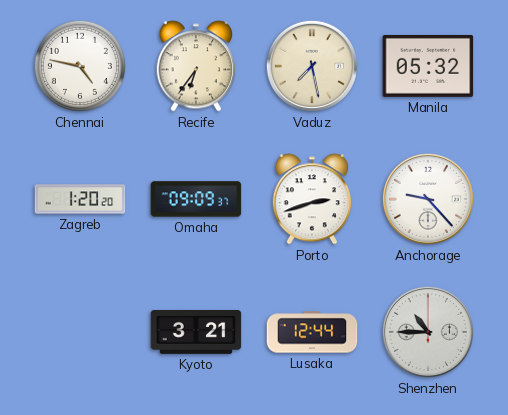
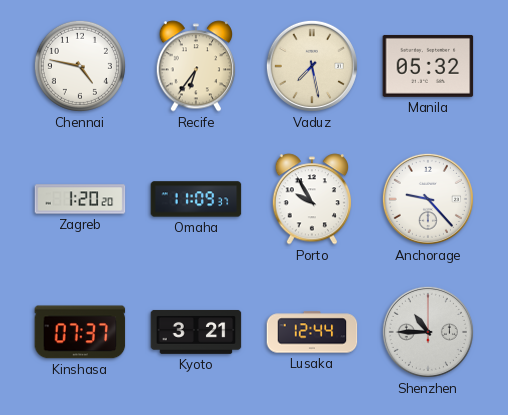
Omaha: 09:09 -> 11:09 (196, 199)
Porto: 2:42 -> 9:55 (312, 199)
Kinshasa: none -> 07:37 (80, 332)
